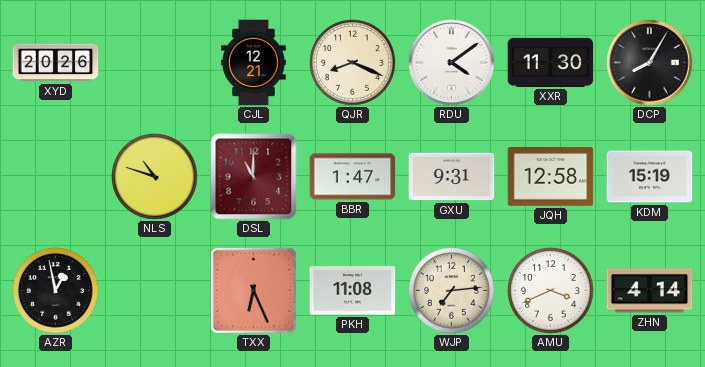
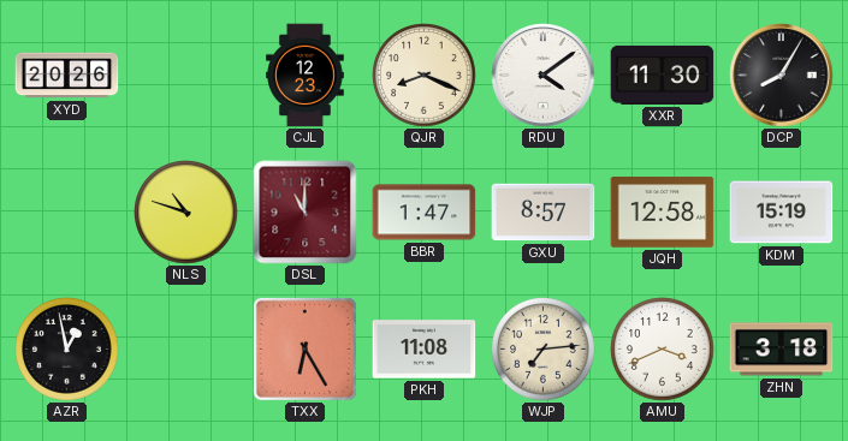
CJL: 12:21 -> 12:23 (306, 76)
GXU: 9:31 -> 8:57 (544, 213)
TXX: 6:26 -> 6:25 (304, 348)
ZHN: 4:14 -> 3:18 (782, 350)
